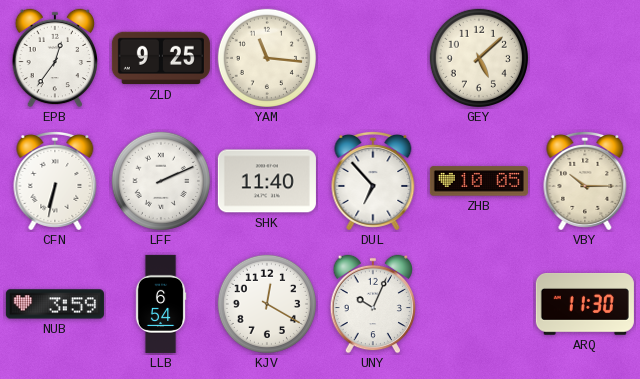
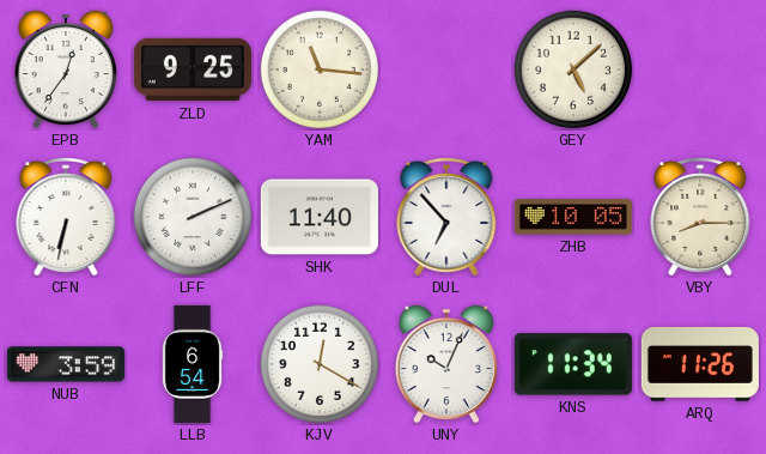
VBY: 10:15 -> 8:15 (700, 217)
KNS: none -> 11:34 (573, 364)
ARQ: 11:30 -> 11:26 (700, 364)
